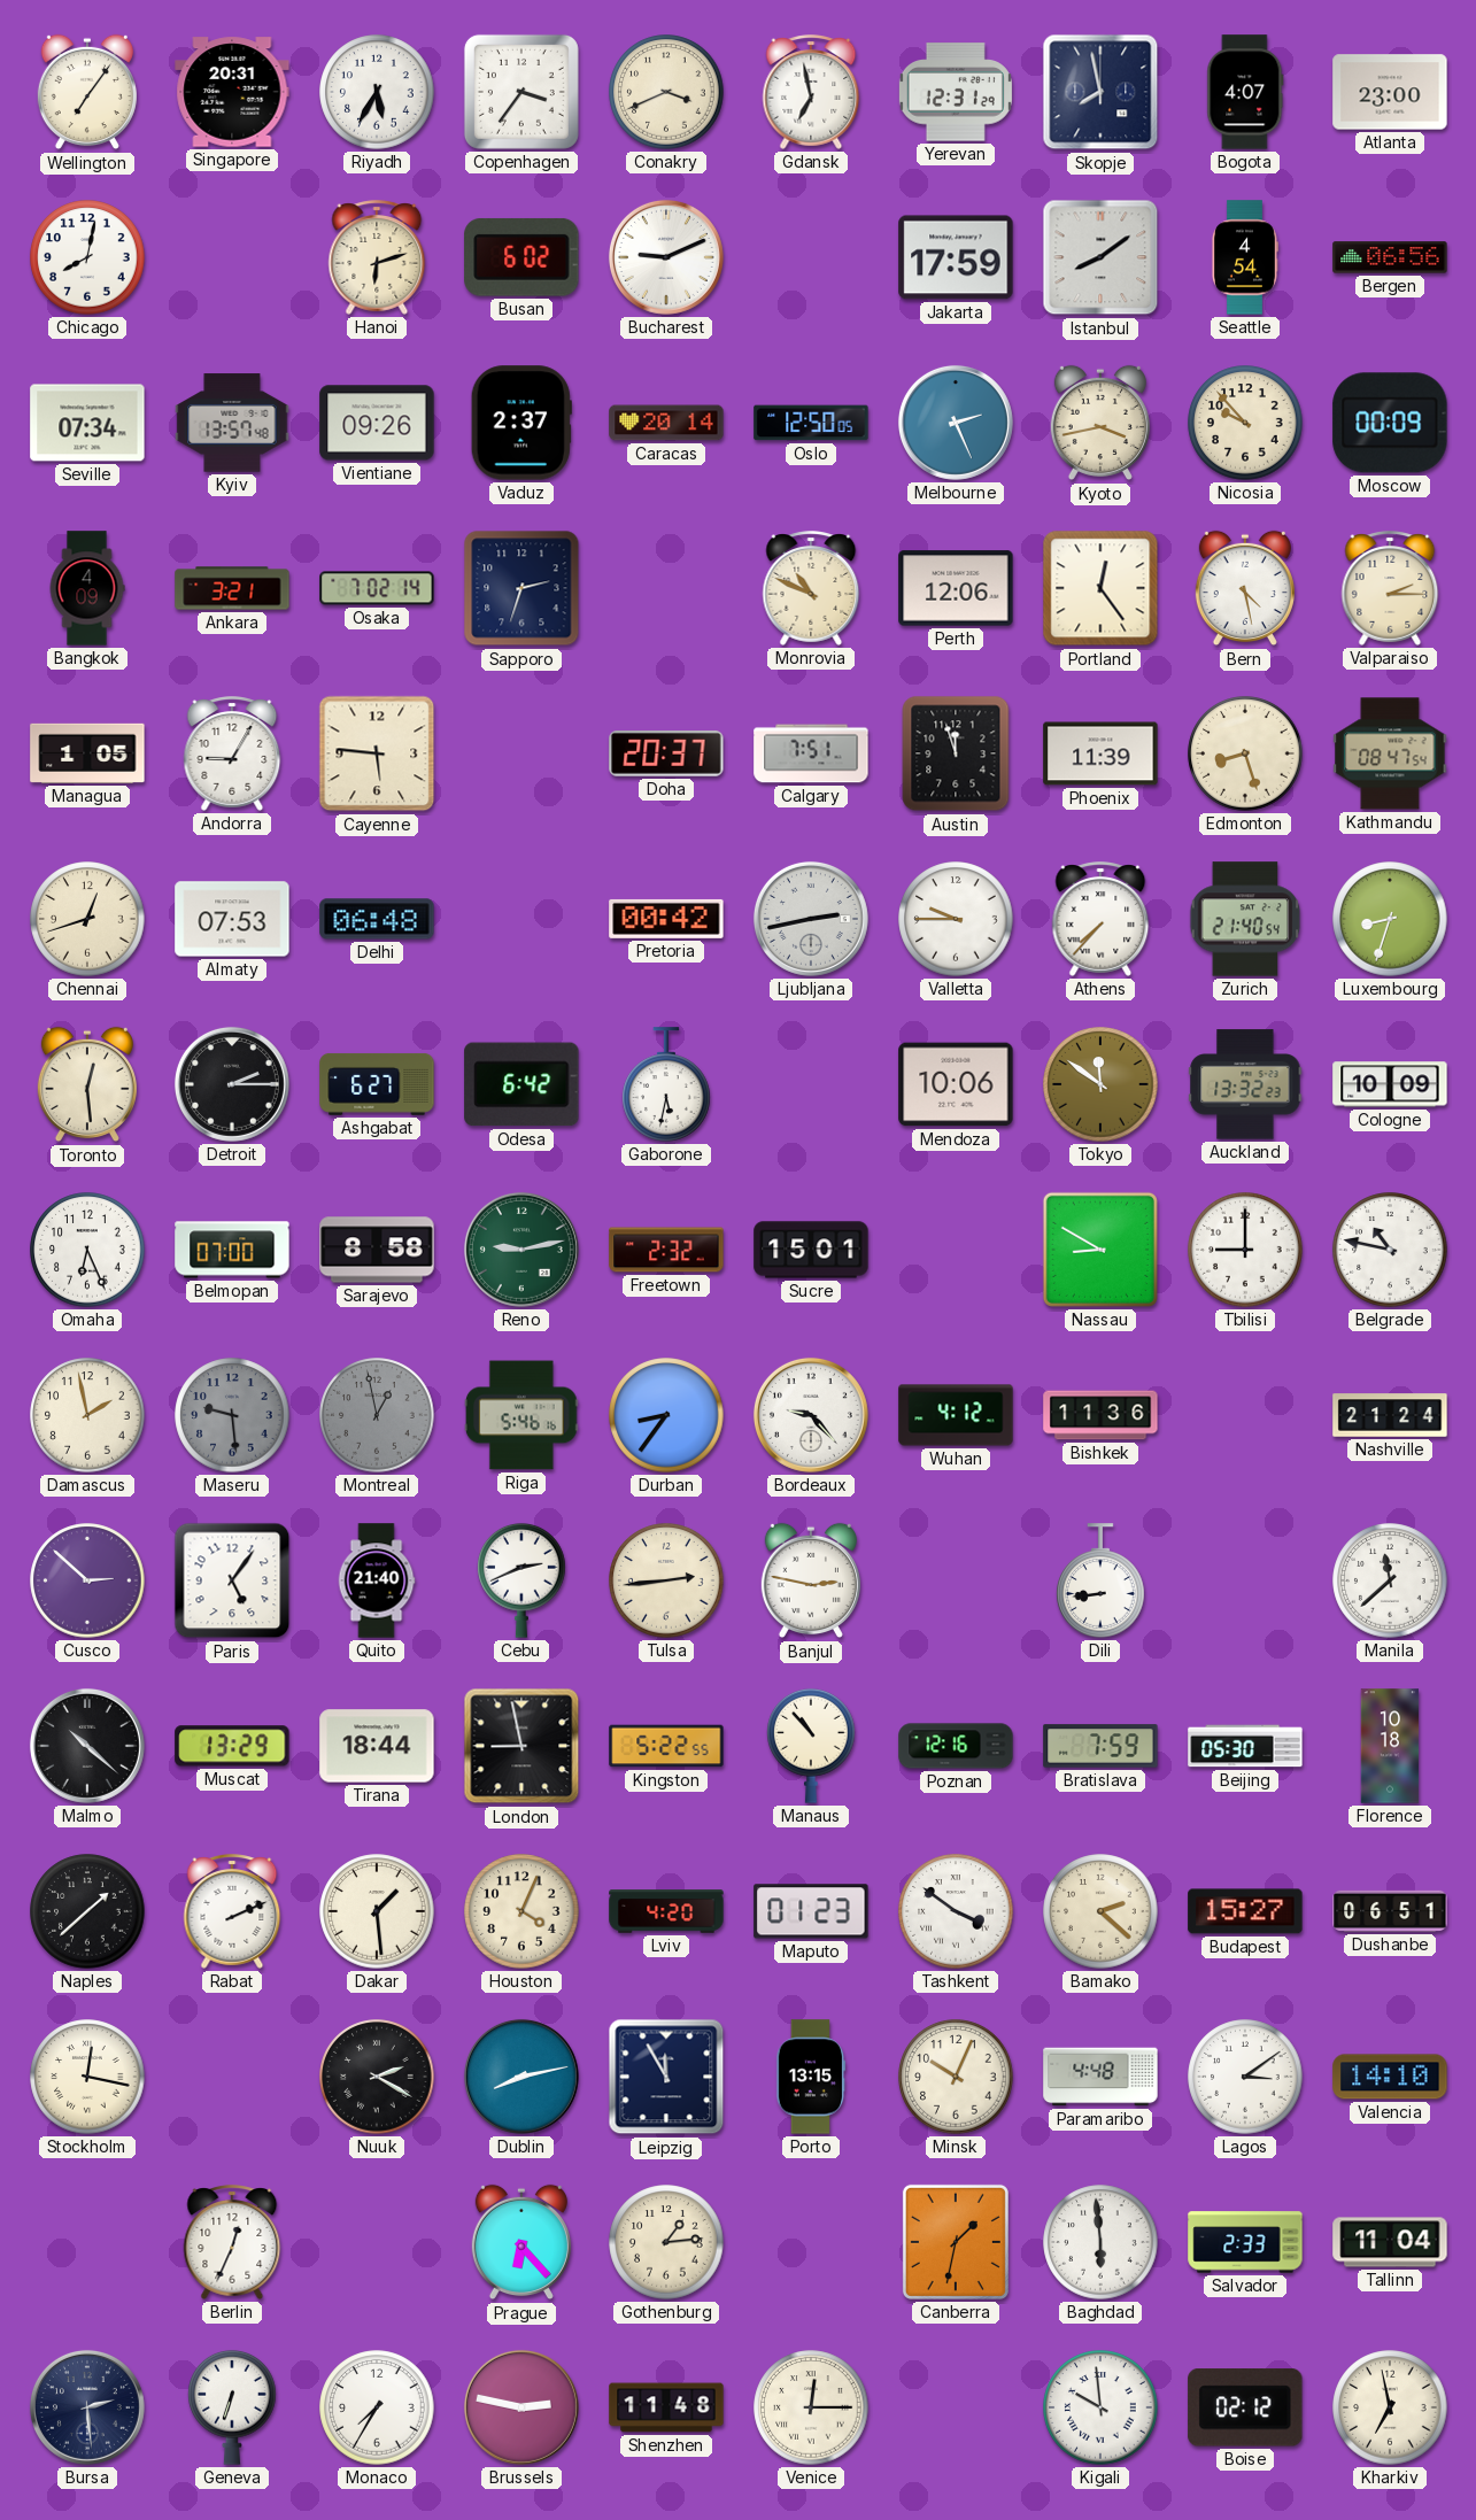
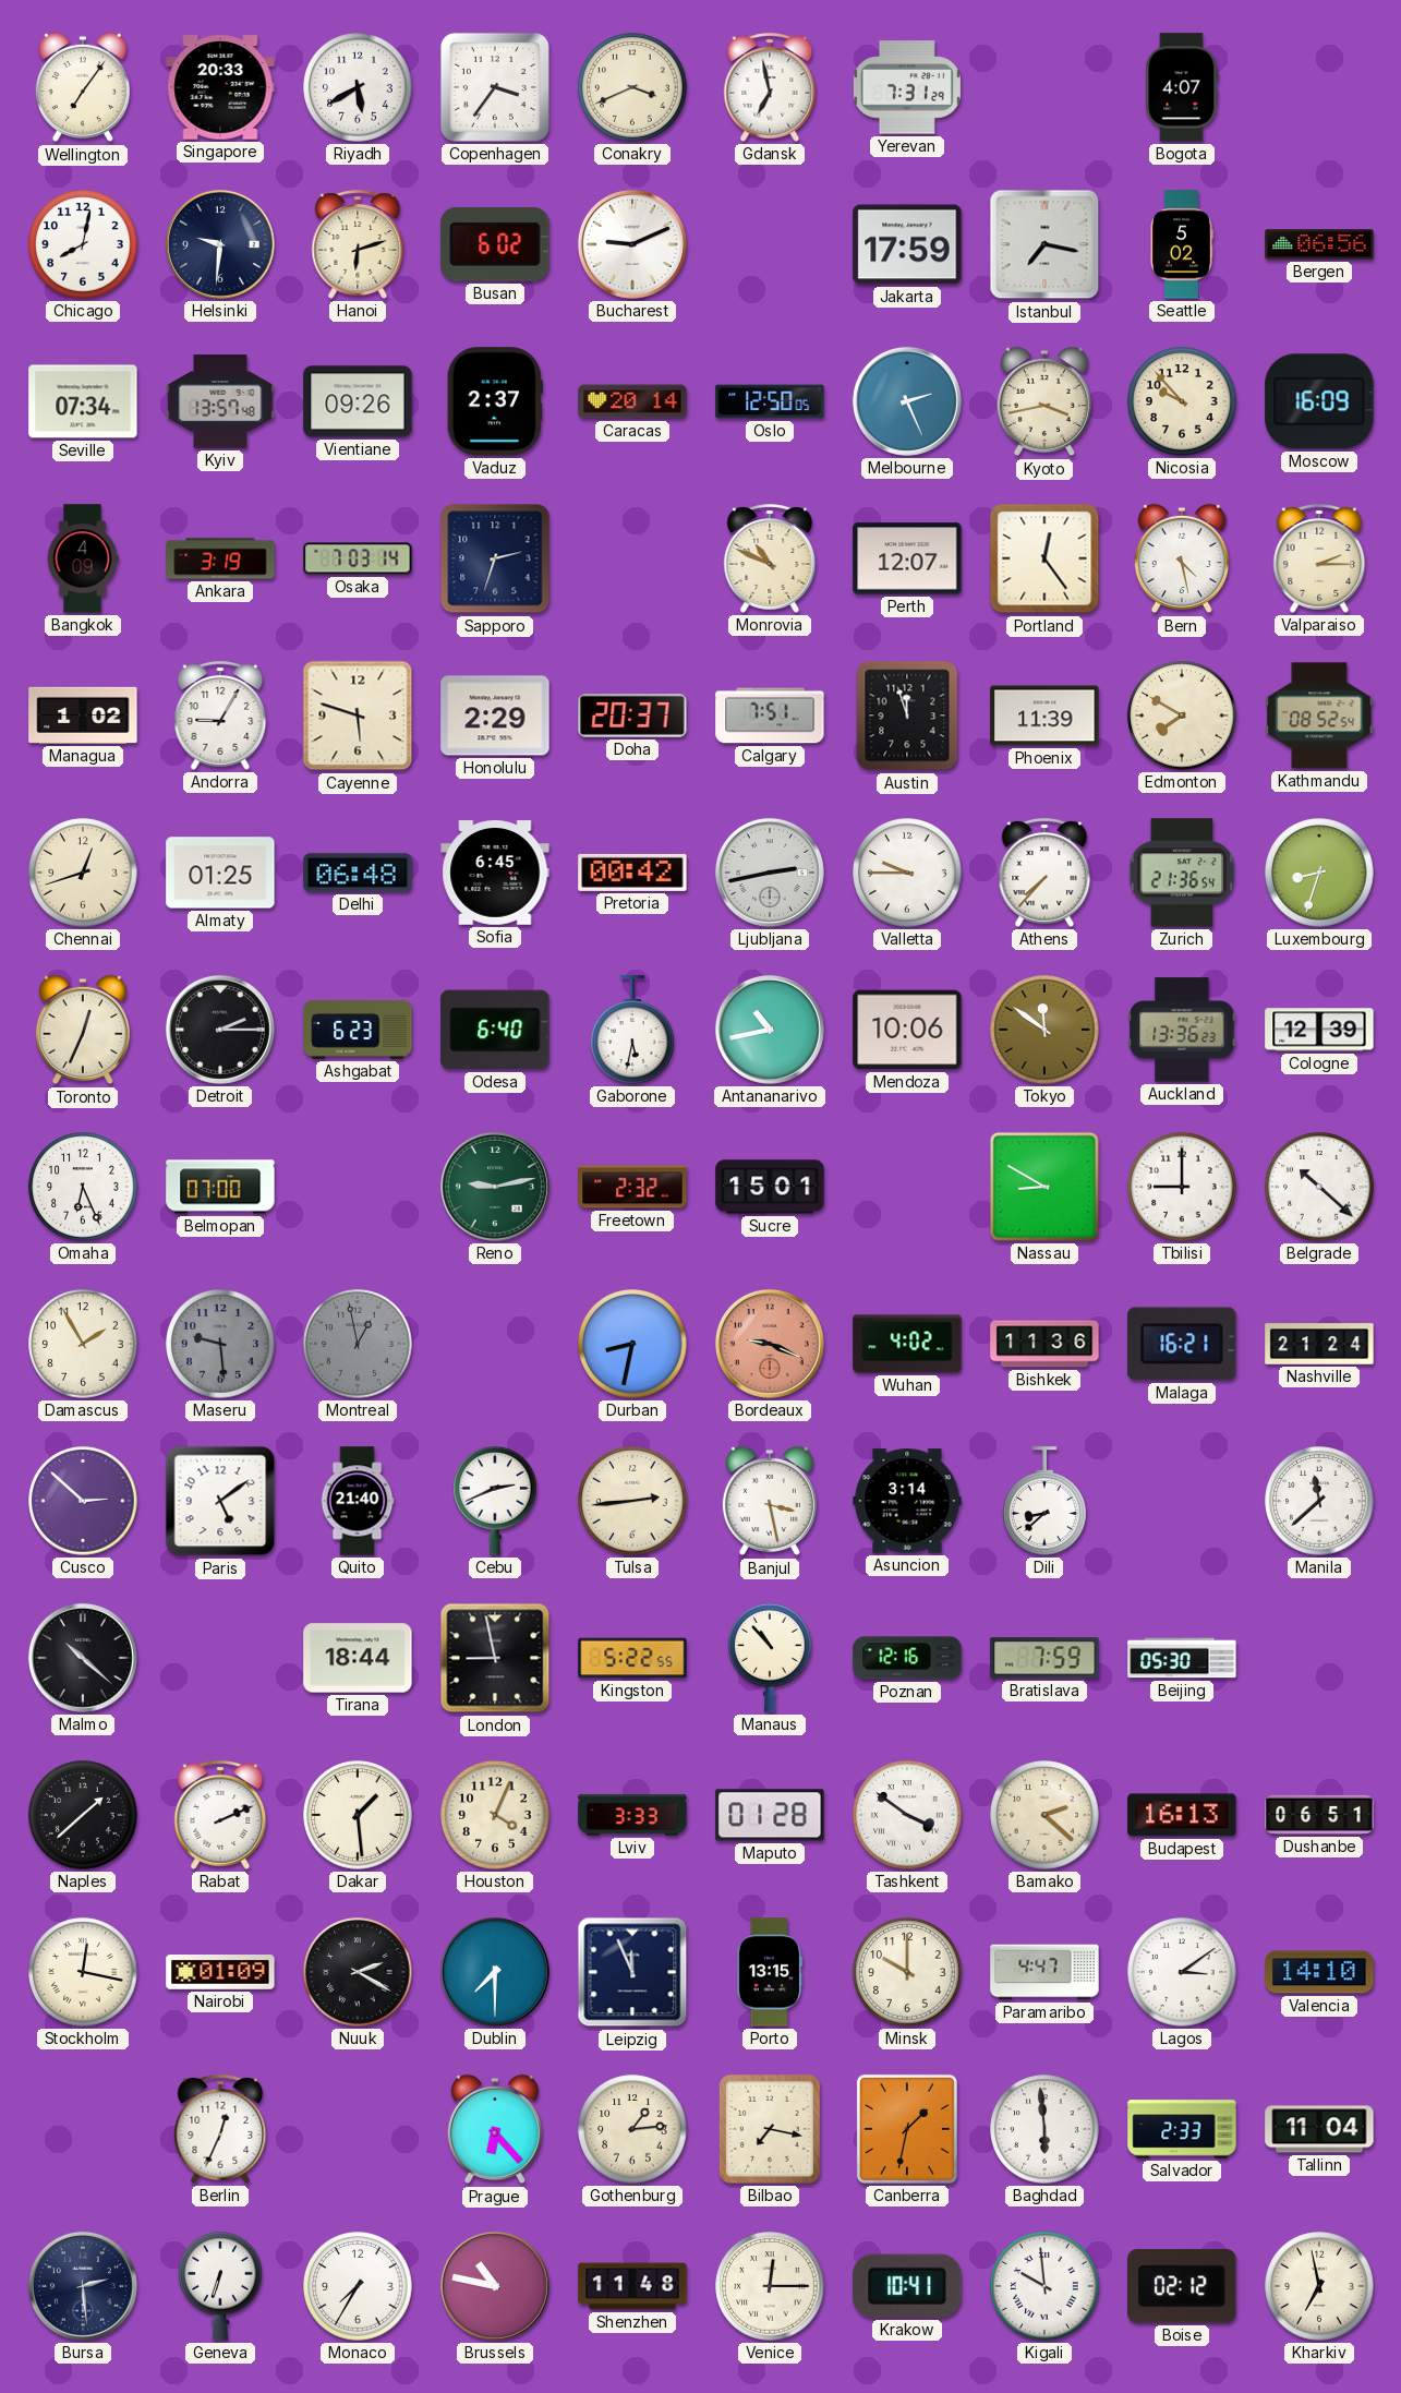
Singapore: 20:31 -> 20:33 (220, 87)
Riyadh: 5:35 -> 5:40 (358, 87)
Yerevan: 12:31 -> 7:31 (907, 87)
Skopje: 7:58 -> none (1100, 92)
Atlanta: 23:00 -> none (1390, 92)
Helsinki: none -> 9:31 (220, 244)
Istanbul: 8:09 -> 7:17 (1044, 244)
Seattle: 4:54 -> 5:02 (1181, 244)
Moscow: 00:09 -> 16:09 (1319, 401)
Ankara: 3:21 -> 3:19 (220, 558)
Osaka: 7:02 -> 7:03 (358, 558)
Perth: 12:06 -> 12:07 (907, 558)
Managua: 1:05 -> 1:02 (83, 716)
Cayenne: 5:46 -> 5:48 (358, 716)
Honolulu: none -> 2:29 (495, 716)
Edmonton: 8:27 -> 7:50 (1182, 716)
Kathmandu: 08:47 -> 08:52 (1319, 716)
Almaty: 07:53 -> 01:25 (220, 873)
Sofia: none -> 6:45 (495, 873)
Zurich: 21:40 -> 21:36 (1182, 873)
Toronto: 12:29 -> 12:34 (83, 1030)
Ashgabat: 6:27 -> 6:23 (358, 1030)
Odesa: 6:42 -> 6:40 (495, 1030)
Antananarivo: none -> 10:43 (770, 1030)
Auckland: 13:32 -> 13:36 (1182, 1030)
Cologne: 10:09 -> 12:39 (1319, 1030)
Sarajevo: 8:58 -> none (377, 1250)
Belgrade: 10:47 -> 10:22 (1319, 1187)
Damascus: 1:58 -> 1:55 (83, 1344)
Riga: 5:46 -> none (521, 1415)
Durban: 8:36 -> 8:32 (632, 1344)
Bordeaux: 9:23 -> 9:19 (770, 1344)
Bordeaux dial: white -> salmon (770, 1344)
Wuhan: 4:12 -> 4:02 (907, 1344)
Malaga: none -> 16:21 (1182, 1344)
Paris: 5:06 -> 5:09 (220, 1501)
Banjul: 2:47 -> 3:28 (770, 1501)
Asuncion: none -> 3:14 (907, 1501)
Dili: 8:44 -> 8:38 (1044, 1501)
Muscat: 13:29 -> none (232, 1746)
Florence: 10:18 -> none (1390, 1746)
Lviv: 4:20 -> 3:33 (632, 1815)
Maputo: 01:23 -> 01:28 (770, 1815)
Budapest: 15:27 -> 16:13 (1182, 1815)
Nairobi: none -> 01:09 (220, 1973)
Dublin: 8:13 -> 7:30 (495, 1972)
Leipzig: 11:55 -> 11:56 (632, 1972)
Minsk: 10:04 -> 10:00 (907, 1972)
Paramaribo: 4:48 -> 4:47 (1044, 1972)
Bilbao: none -> 7:17 (770, 2129)
Brussels: 2:47 -> 10:47 (495, 2286)
Krakow: none -> 10:41 (907, 2286)
